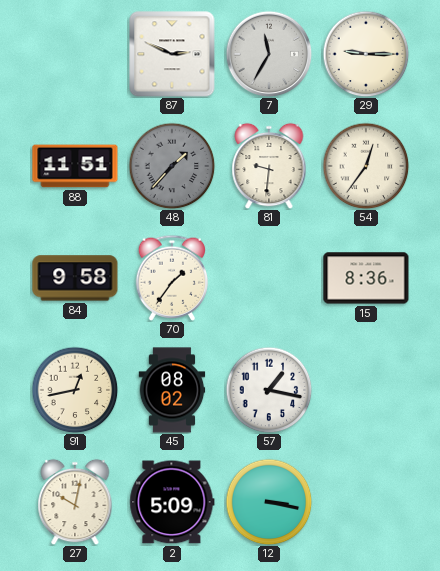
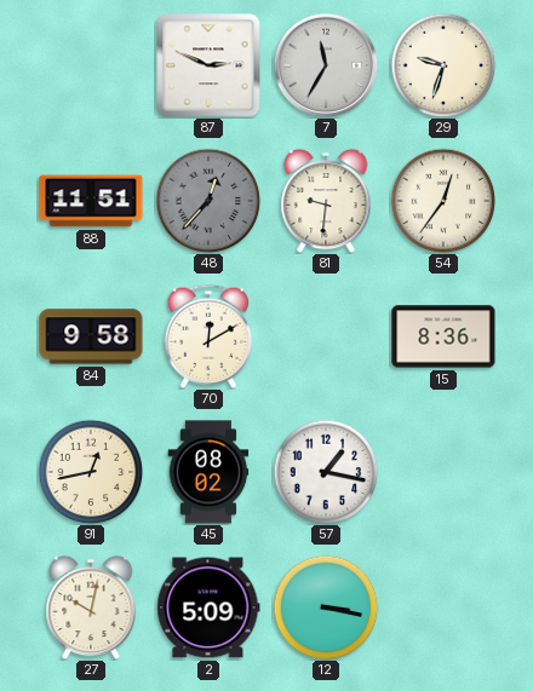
29: 9:15 -> 9:33 (443, 65)
48: 1:37 -> 12:37 (208, 201)
70: 1:36 -> 12:10 (208, 336)
